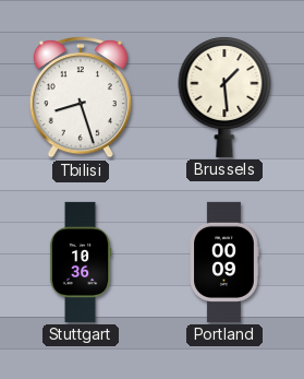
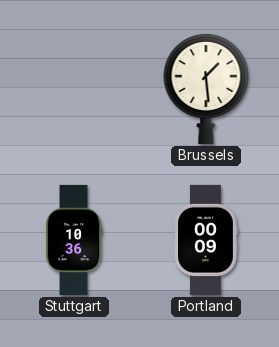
Tbilisi: 8:27 -> none (81, 97)
